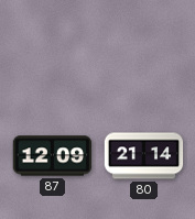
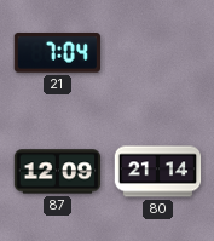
21: none -> 7:04 (57, 53)
